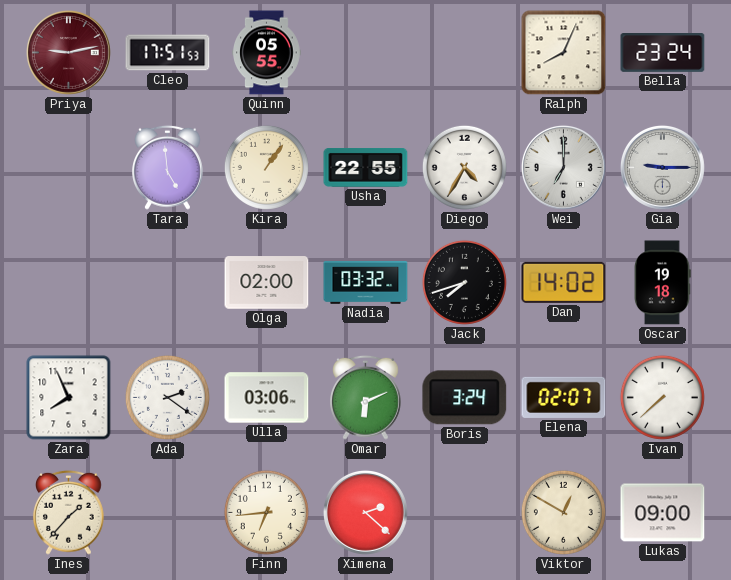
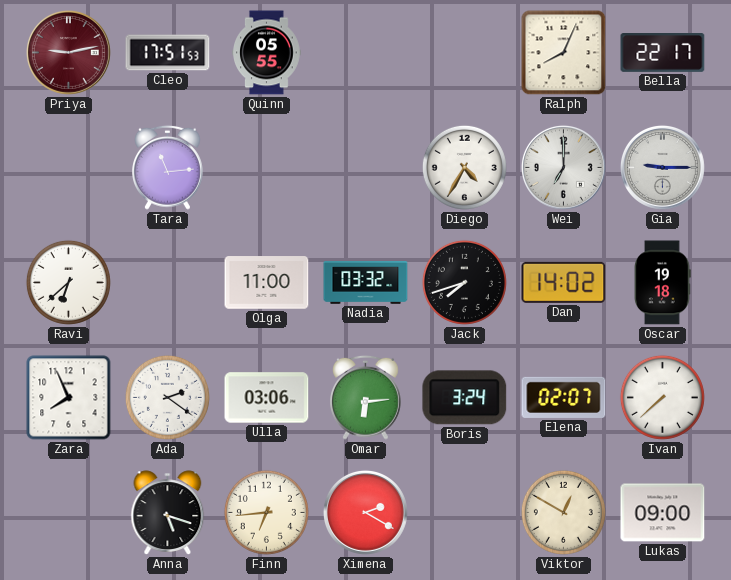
Bella: 23:24 -> 22:17 (663, 53)
Tara: 4:59 -> 11:14 (168, 167)
Kira: 1:06 -> none (266, 167)
Usha: 22:55 -> none (366, 168)
Ravi: none -> 6:38 (68, 282)
Olga: 02:00 -> 11:00 (267, 283)
Omar: 6:11 -> 6:14 (366, 397)
Ines: 1:37 -> none (69, 512)
Anna: none -> 5:18 (168, 513)
Ximena: 2:22 -> 2:20 (365, 512)
